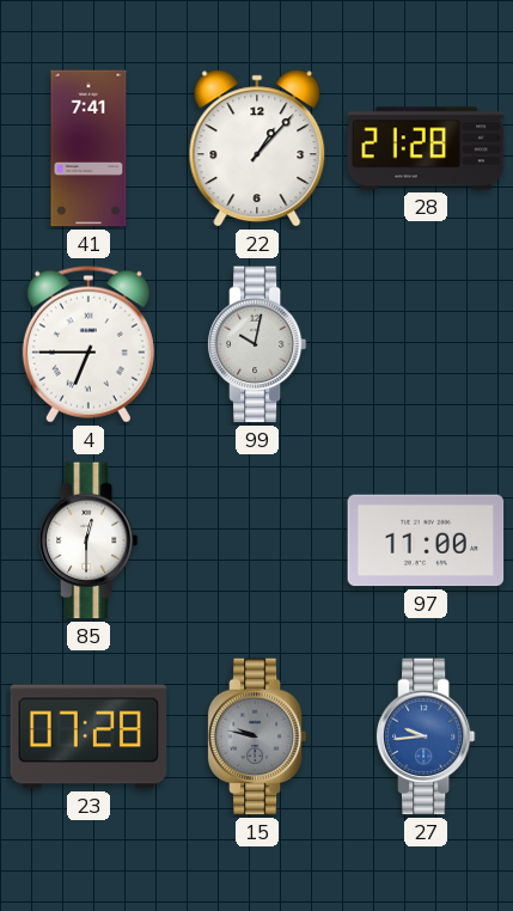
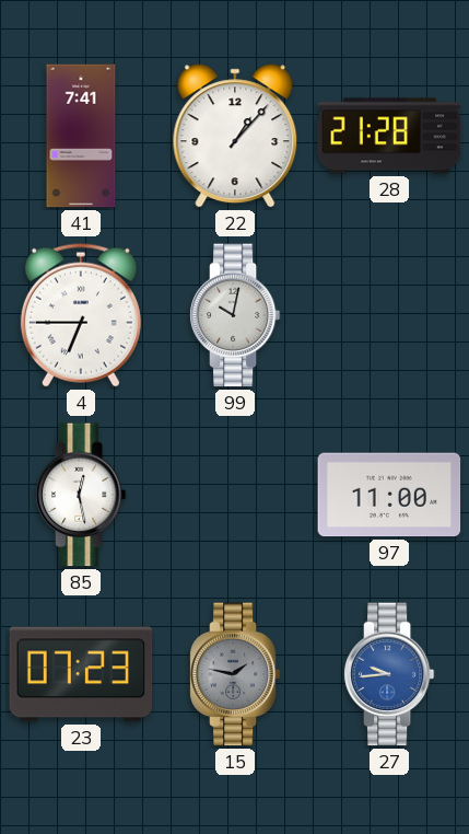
85: 12:30 -> 12:28 (81, 495)
23: 07:28 -> 07:23 (81, 674)
15: 9:47 -> 1:47 (235, 674)
